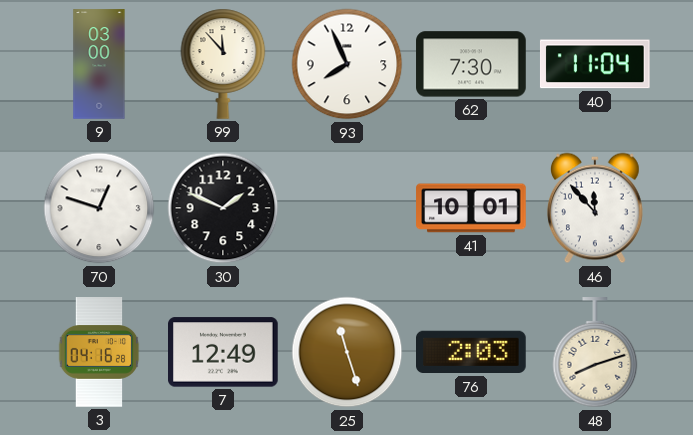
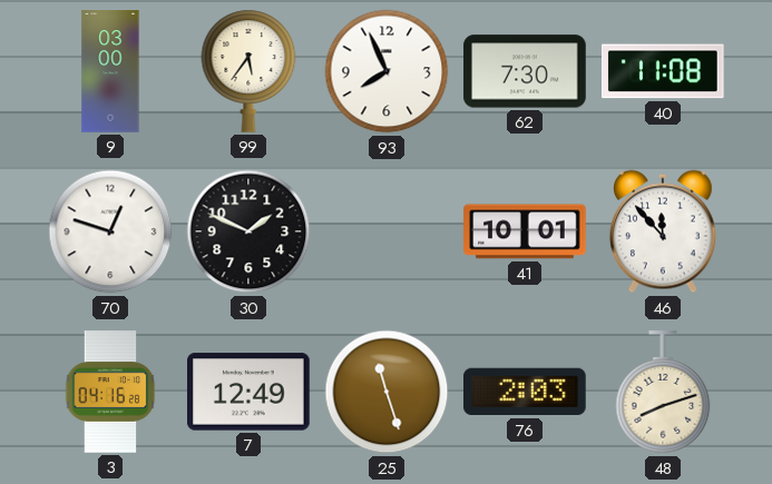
99: 11:53 -> 5:36 (248, 71)
40: 11:04 -> 11:08 (663, 71)
